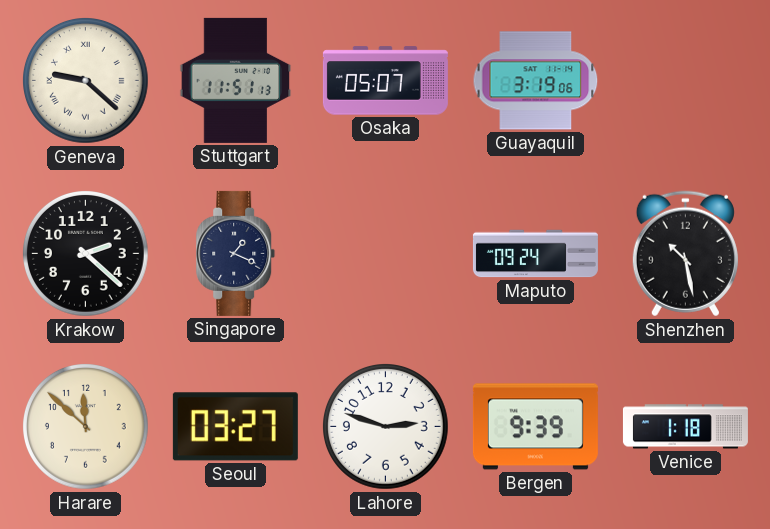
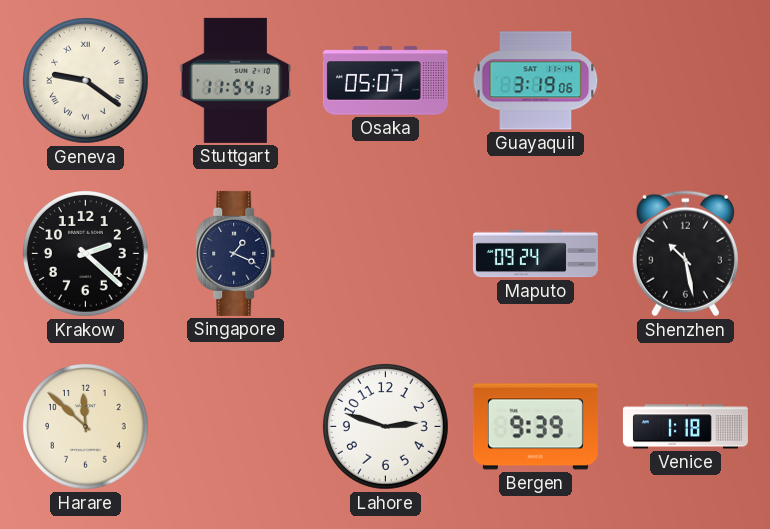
Geneva: 9:22 -> 9:21 (86, 81)
Stuttgart: 11:51 -> 11:54 (236, 80)
Seoul: 03:27 -> none (235, 427)
